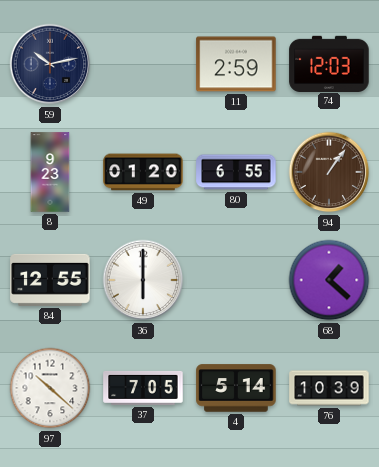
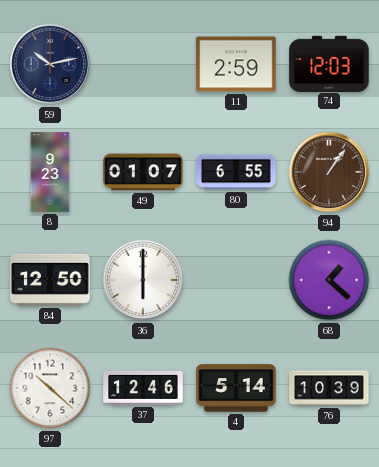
49: 01:20 -> 01:07 (143, 172)
84: 12:55 -> 12:50 (50, 280)
37: 7:05 -> 12:46 (143, 388)
